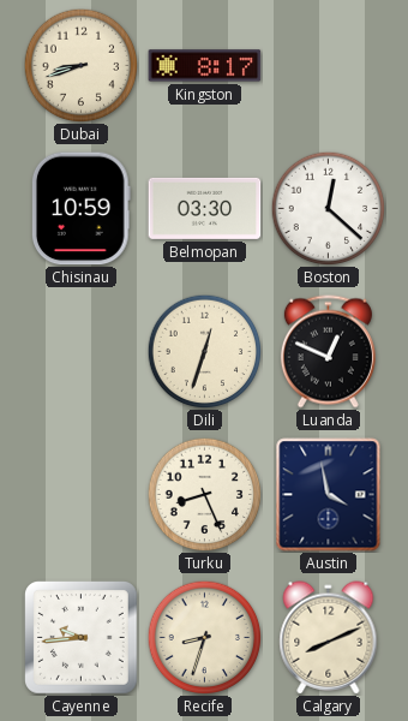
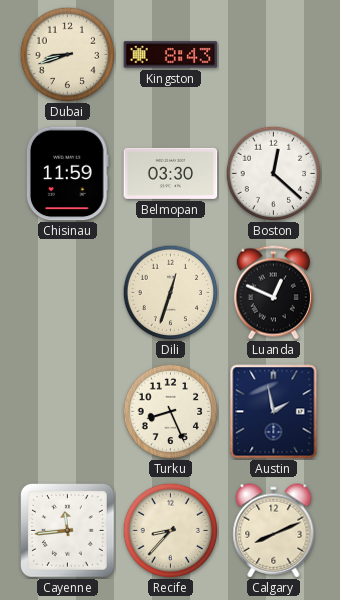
Kingston: 8:17 -> 8:43 (171, 55)
Chisinau: 10:59 -> 11:59 (67, 174)
Austin: 3:58 -> 1:58 (274, 412)
Cayenne: 9:44 -> 11:44 (68, 531)
Recife: 8:33 -> 8:37 (170, 530)
